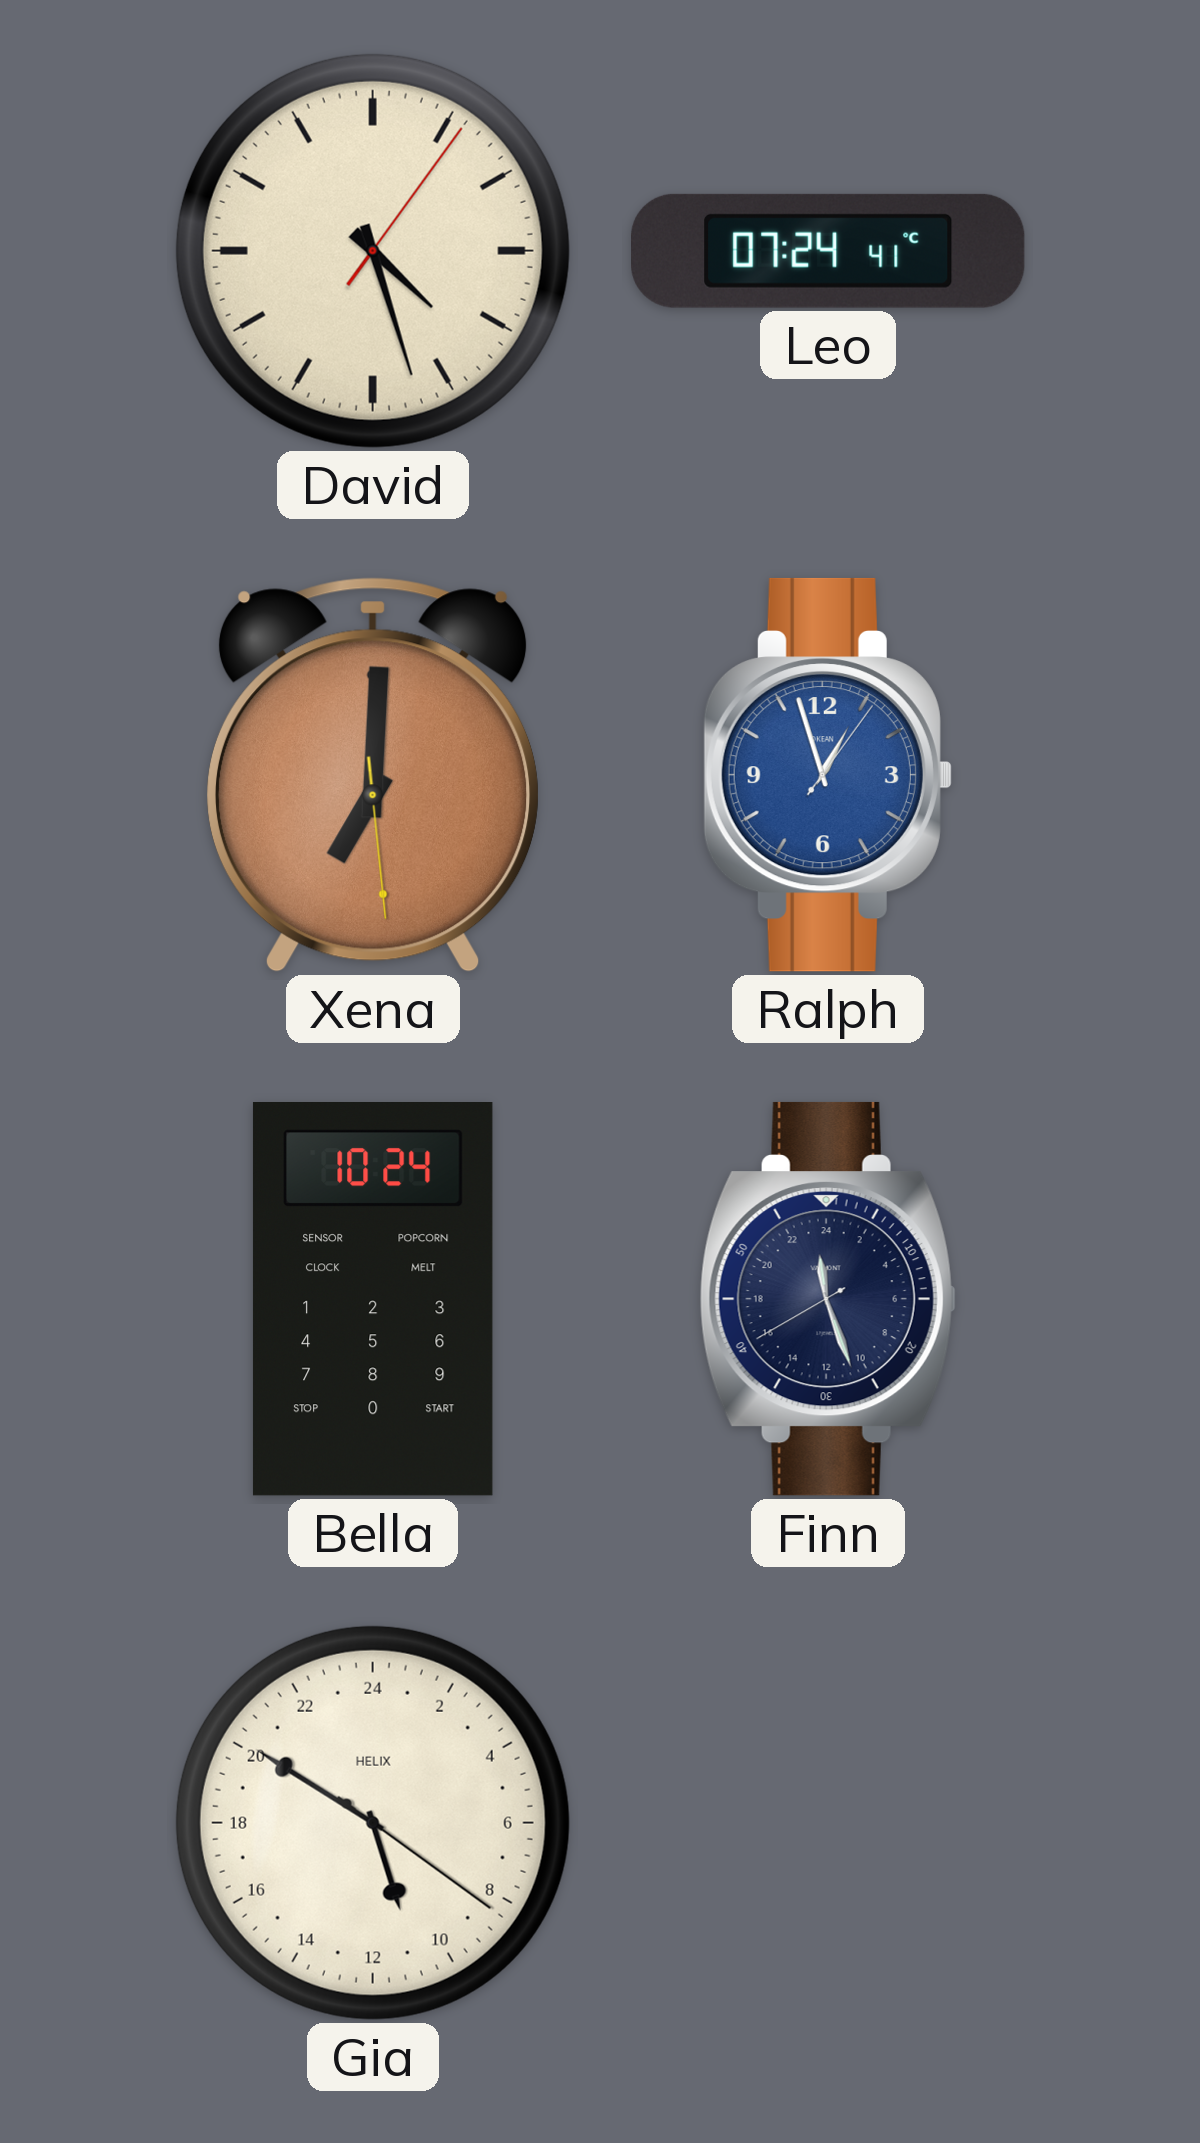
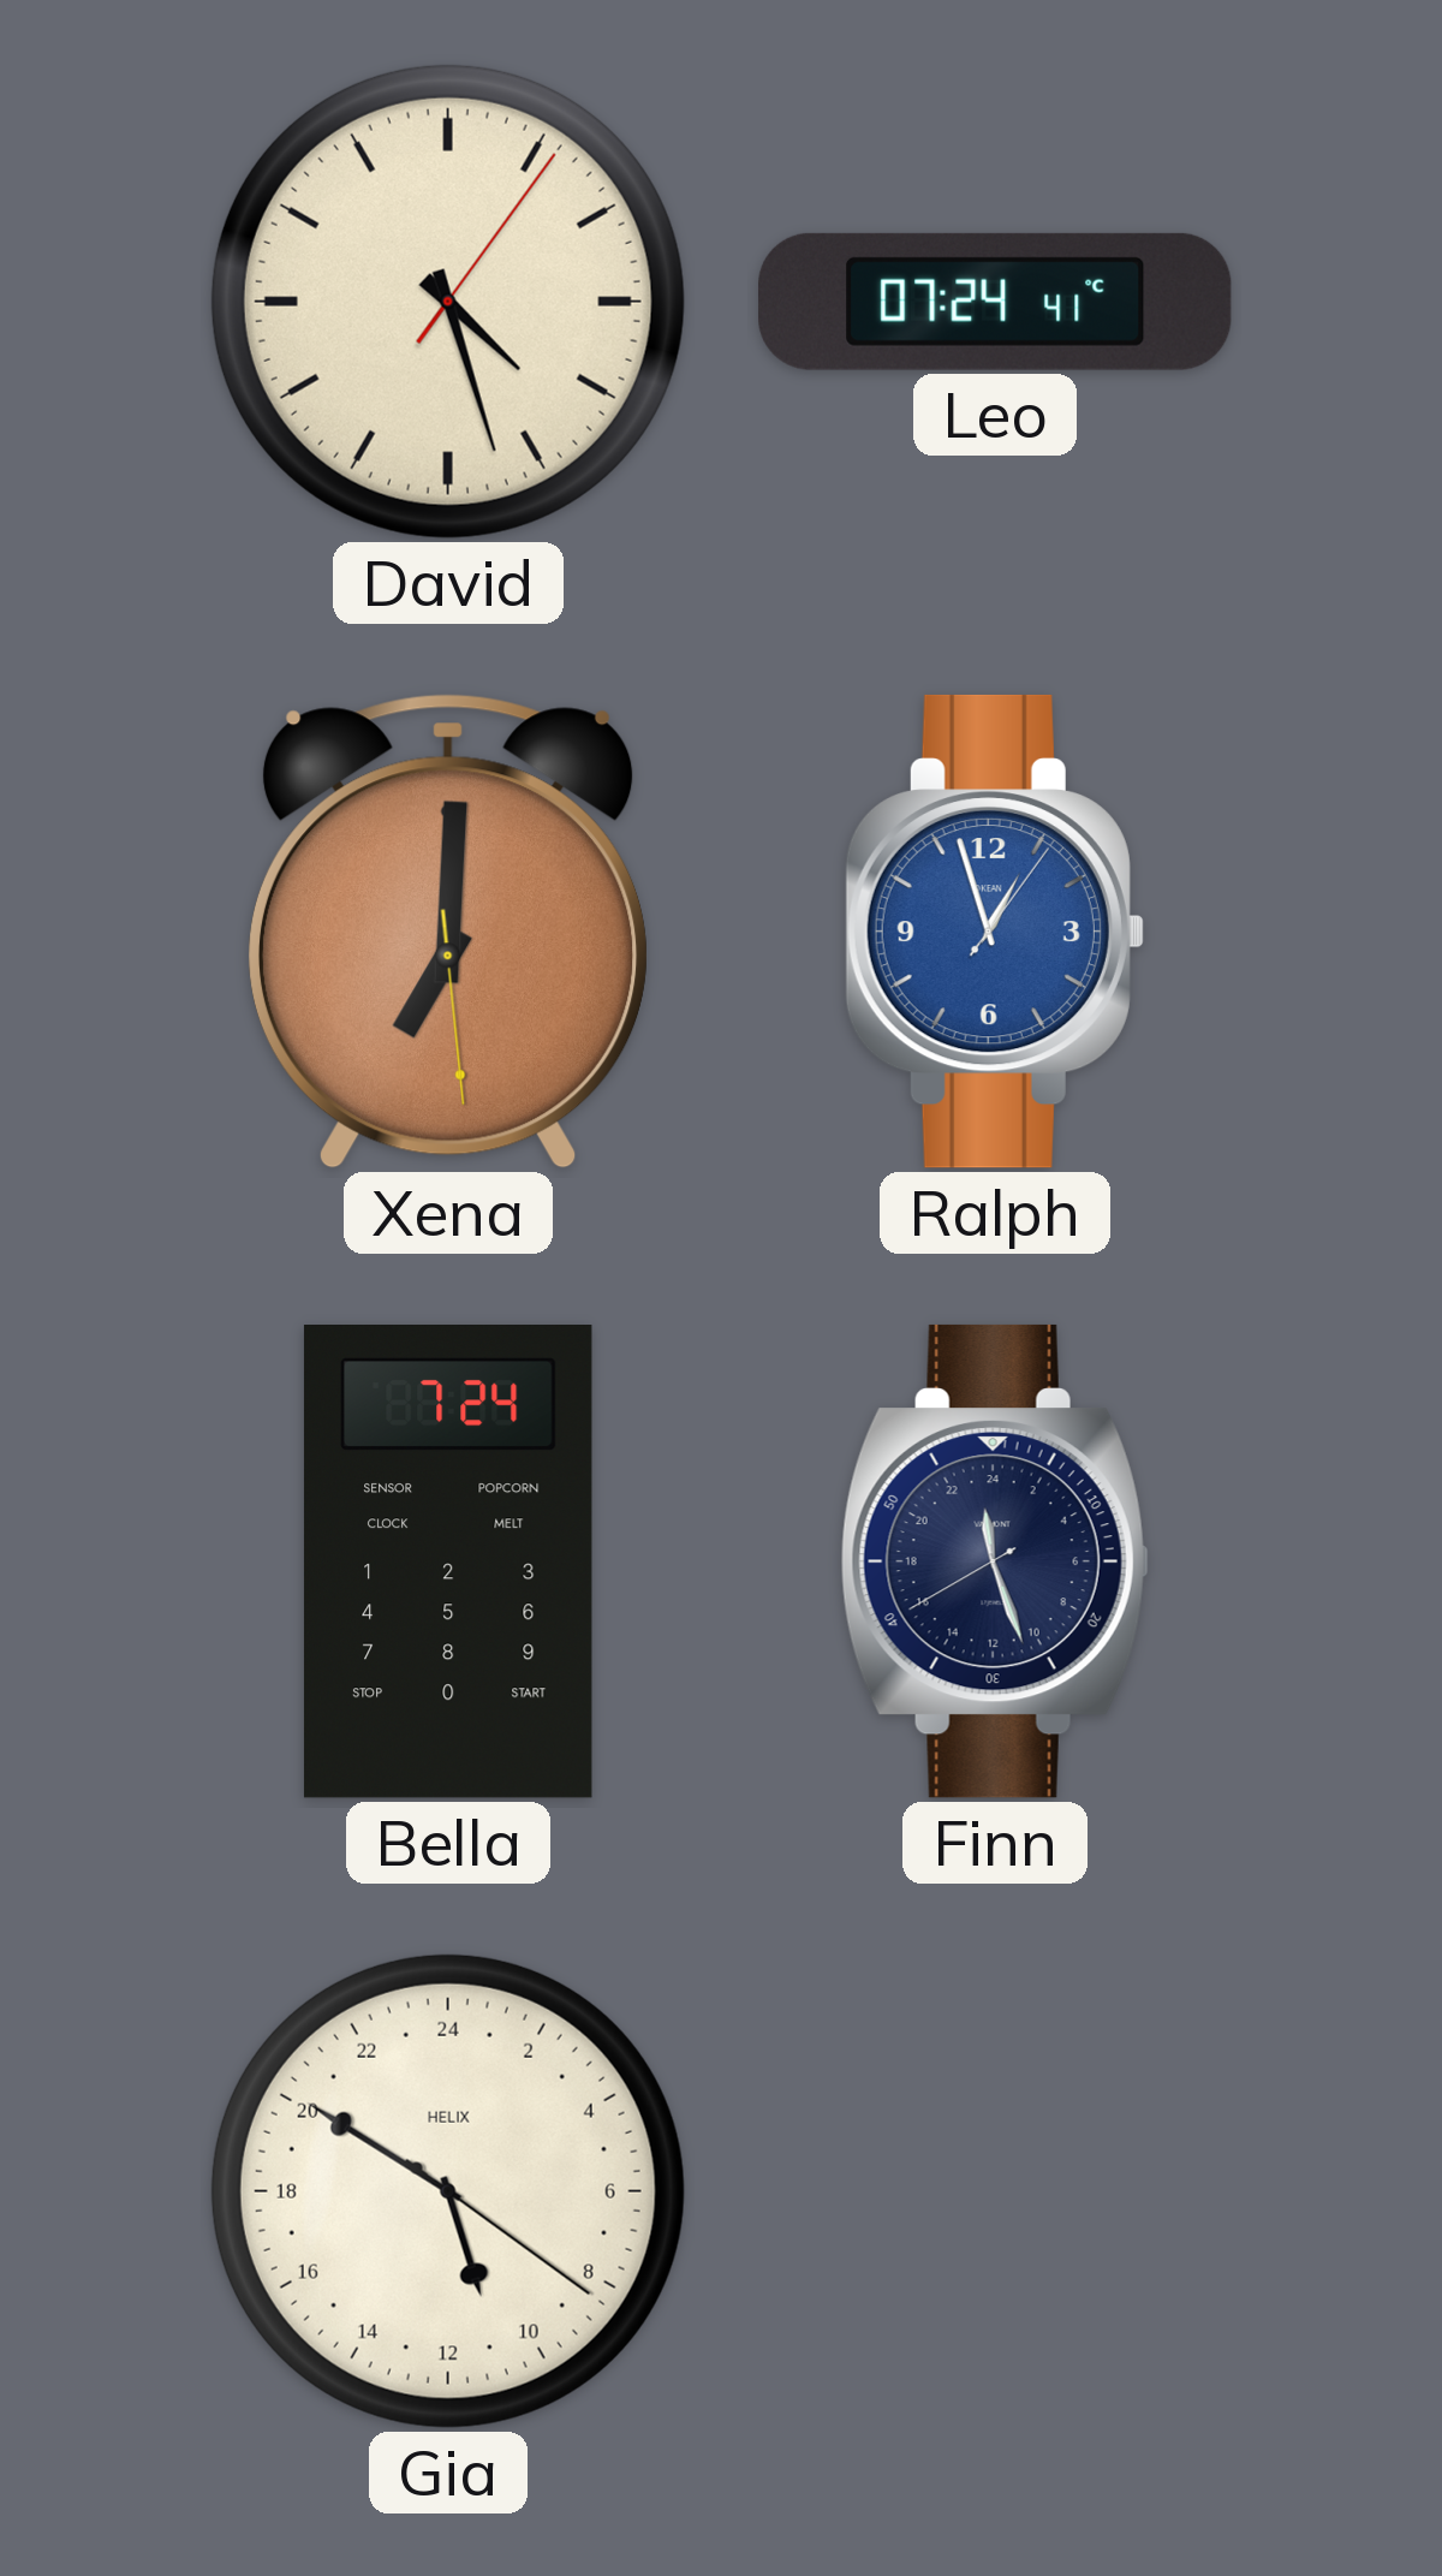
Bella: 10:24 -> 7:24 (448, 1563)
